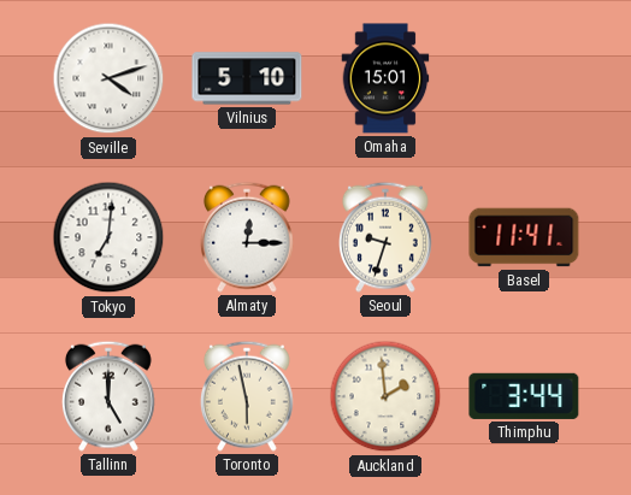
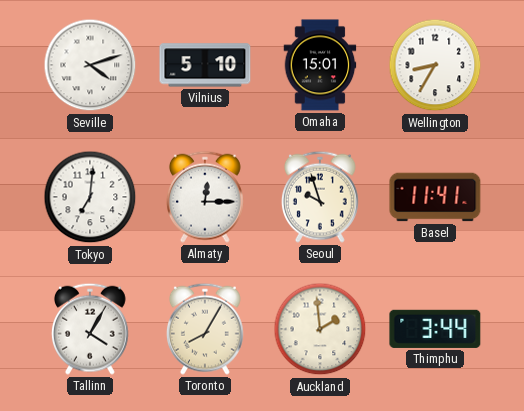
Wellington: none -> 8:35 (435, 65)
Seoul: 9:33 -> 9:57 (320, 197)
Tallinn: 5:00 -> 4:05 (90, 329)
Toronto: 5:58 -> 8:05 (205, 329)
